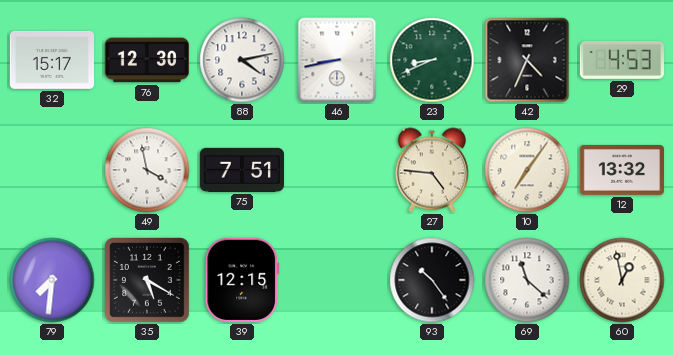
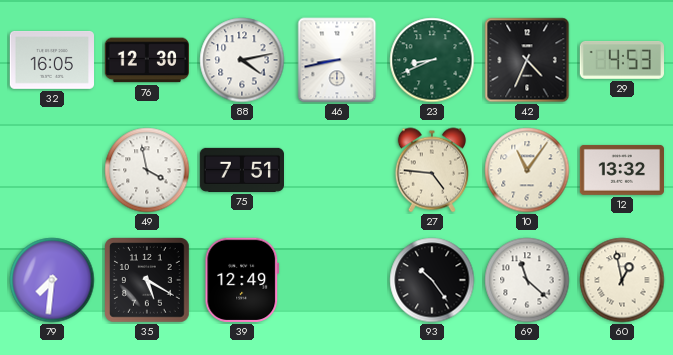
32: 15:17 -> 16:05 (51, 60)
10: 7:06 -> 11:06 (527, 170)
39: 12:15 -> 12:49 (242, 280)
